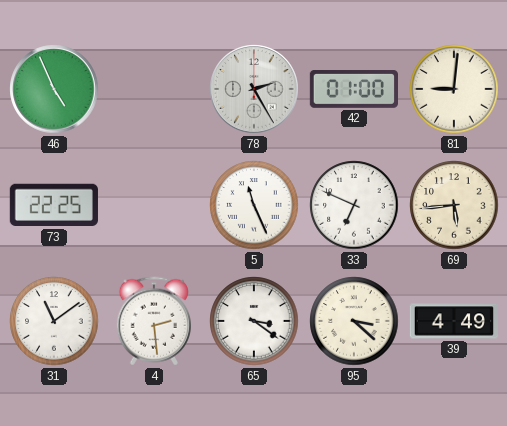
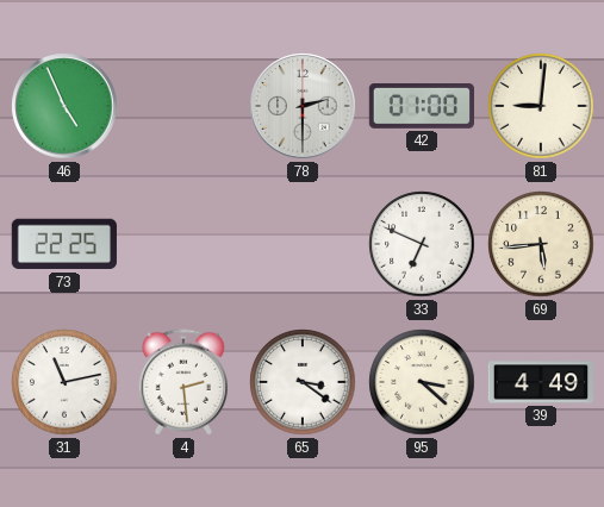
78: 2:25 -> 2:30 (303, 106)
5: 11:26 -> none (254, 205)
31: 11:09 -> 11:13 (64, 382)
